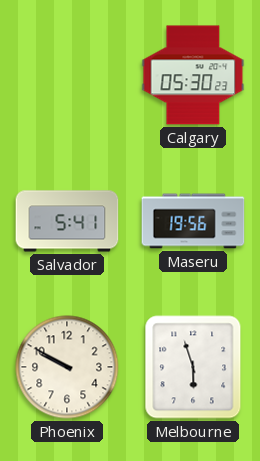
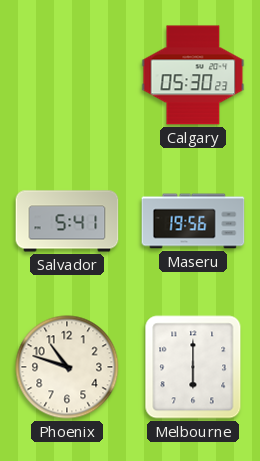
Phoenix: 9:50 -> 10:48 (67, 367)
Melbourne: 5:57 -> 6:00 (193, 367)
